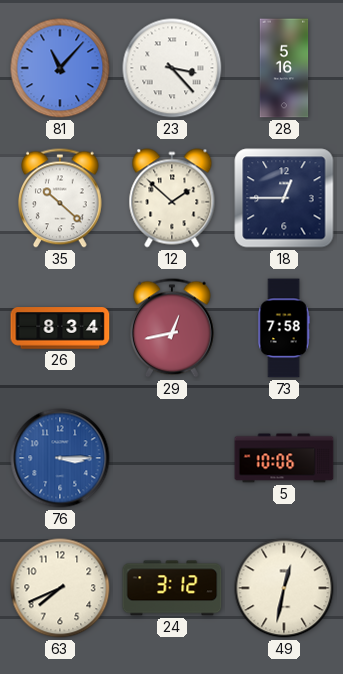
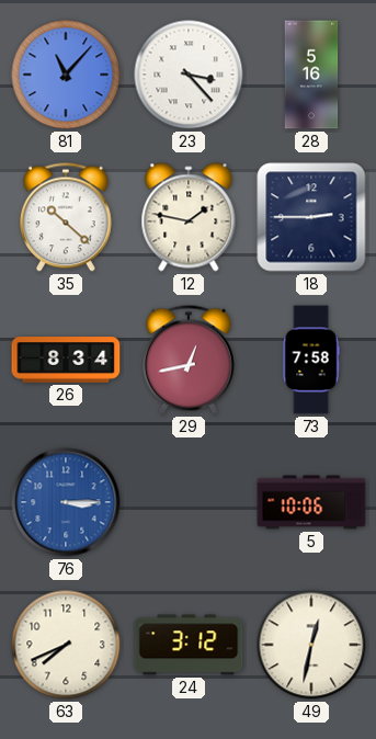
12: 1:52 -> 1:47 (189, 217)
18: 12:45 -> 2:45 (311, 217)
